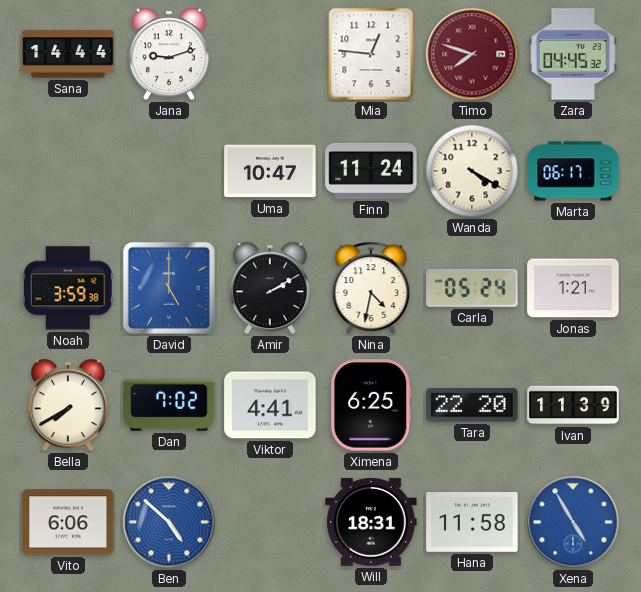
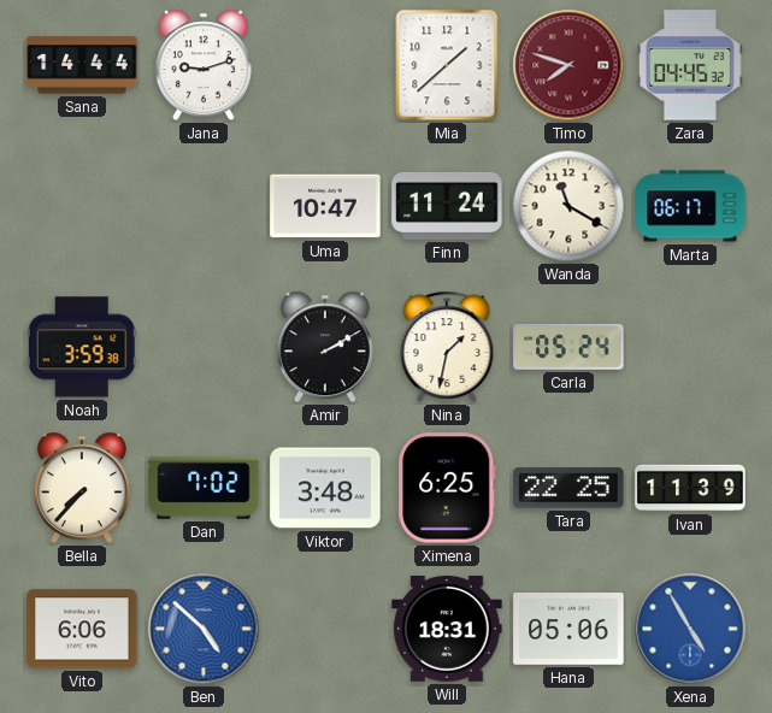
Mia: 12:46 -> 1:38 (447, 65)
Wanda: 4:20 -> 11:20 (568, 206)
David: 5:00 -> none (169, 288)
Nina: 4:32 -> 1:32 (447, 347)
Jonas: 1:21 -> none (573, 288)
Bella: 7:40 -> 7:37 (82, 488)
Viktor: 4:41 -> 3:48 (325, 488)
Tara: 22:20 -> 22:25 (568, 488)
Hana: 11:58 -> 05:06 (568, 630)
